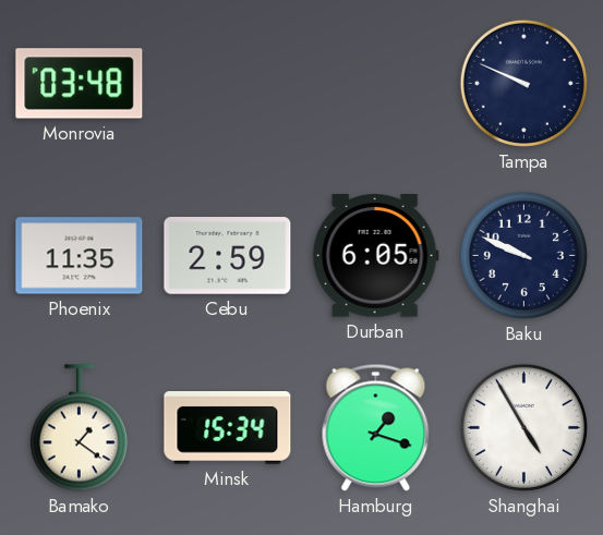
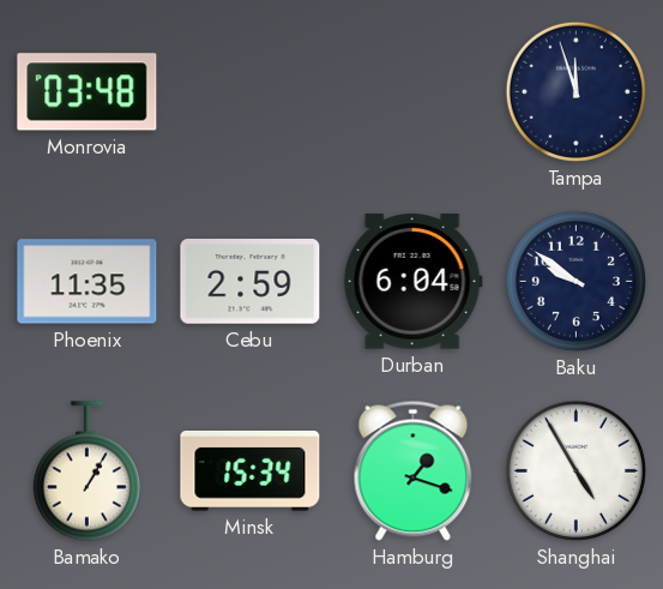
Tampa: 9:49 -> 11:57 (575, 91)
Durban: 6:05 -> 6:04 (412, 282)
Baku: 9:49 -> 9:51 (575, 281)
Bamako: 1:21 -> 1:05 (86, 471)
